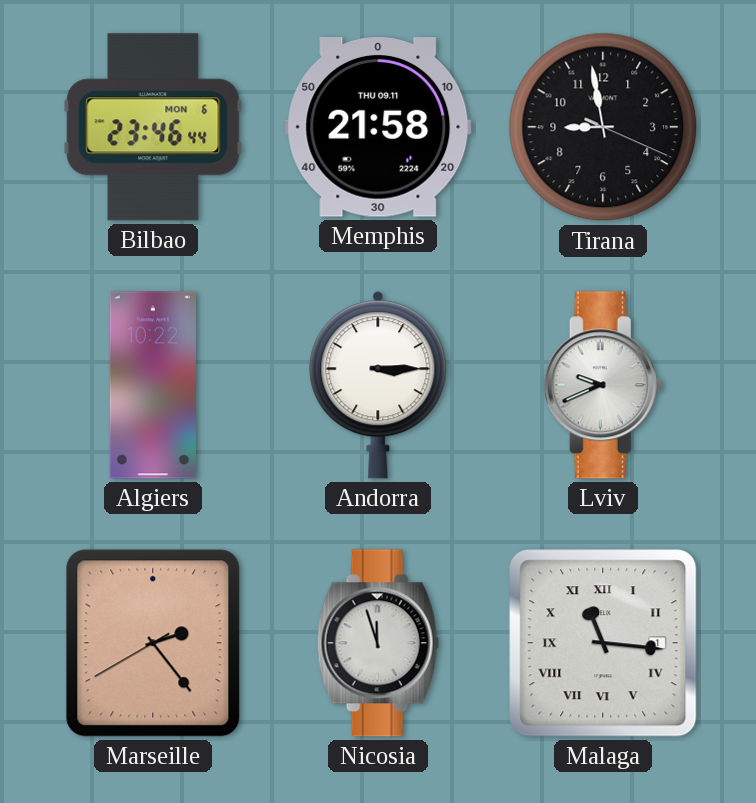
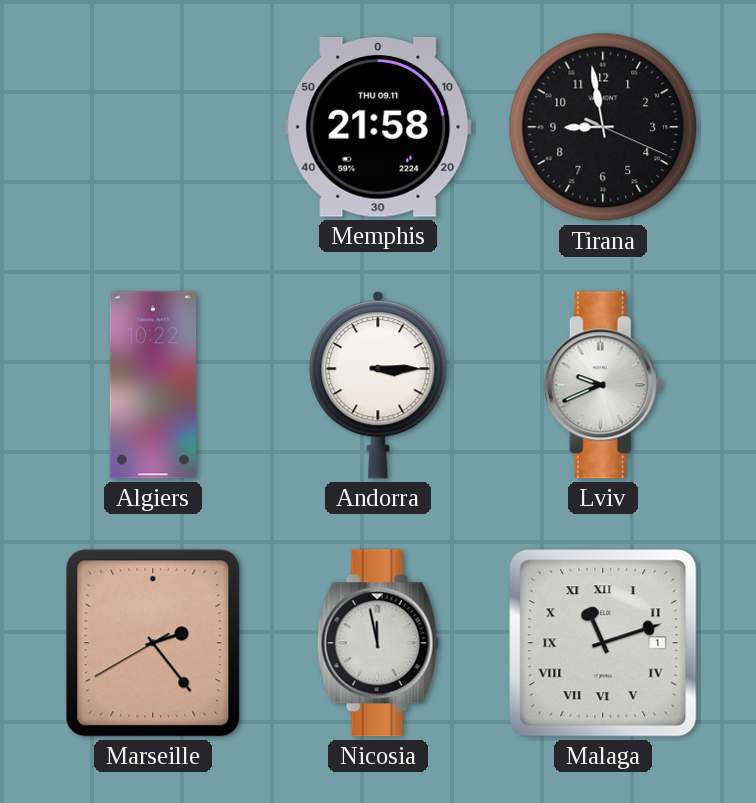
Bilbao: 23:46 -> none (153, 127)
Nicosia: 11:57 -> 11:58 (378, 643)
Malaga: 11:16 -> 11:12 (603, 643)
